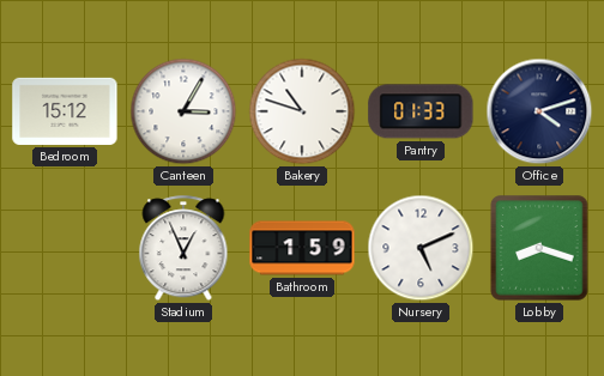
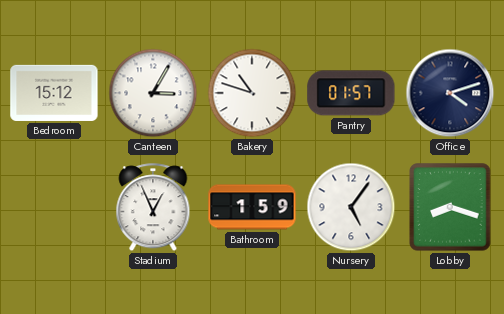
Pantry: 01:33 -> 01:57 (351, 93)
Nursery: 5:11 -> 5:06 (351, 207)
